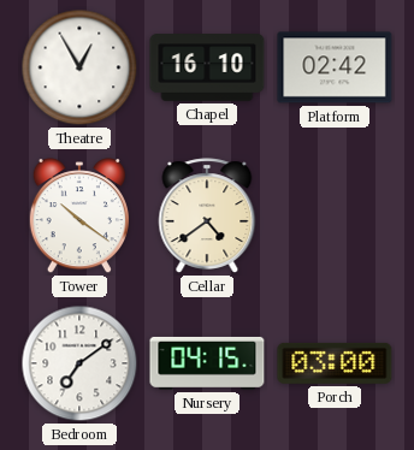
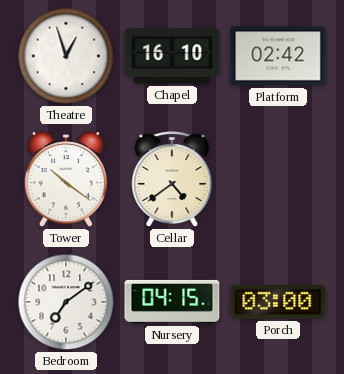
Theatre: 12:55 -> 12:57 (66, 56)
